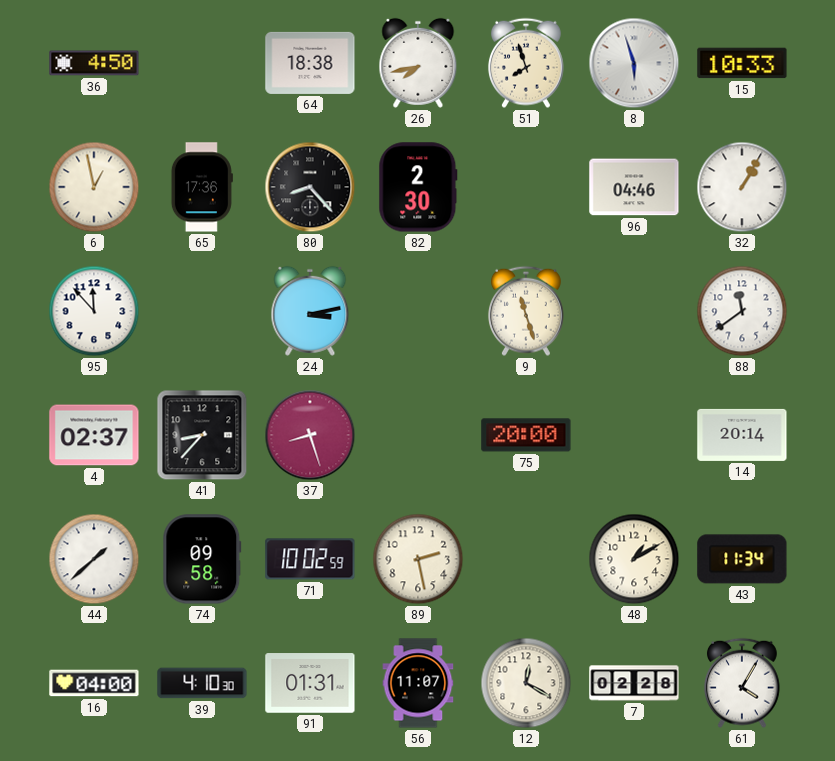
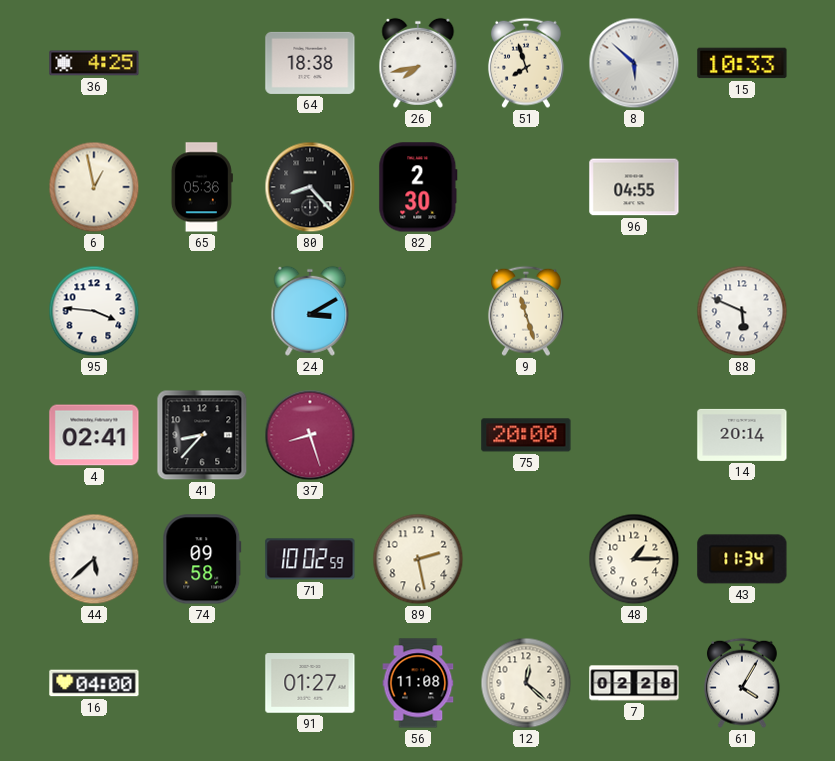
36: 4:50 -> 4:25 (94, 63)
8: 5:57 -> 5:52 (634, 63)
65: 17:36 -> 05:36 (202, 187)
96: 04:46 -> 04:55 (634, 187)
32: 1:05 -> none (742, 187)
95: 11:53 -> 3:46 (94, 311)
24: 3:13 -> 3:10 (310, 311)
88: 11:39 -> 5:49 (742, 311)
4: 02:37 -> 02:41 (94, 435)
44: 1:38 -> 5:38 (94, 559)
48: 1:10 -> 1:15 (634, 559)
39: 4:10 -> none (202, 683)
91: 01:31 -> 01:27 (310, 683)
56: 11:07 -> 11:08 (418, 683)
12: 12:20 -> 12:22 (526, 683)
